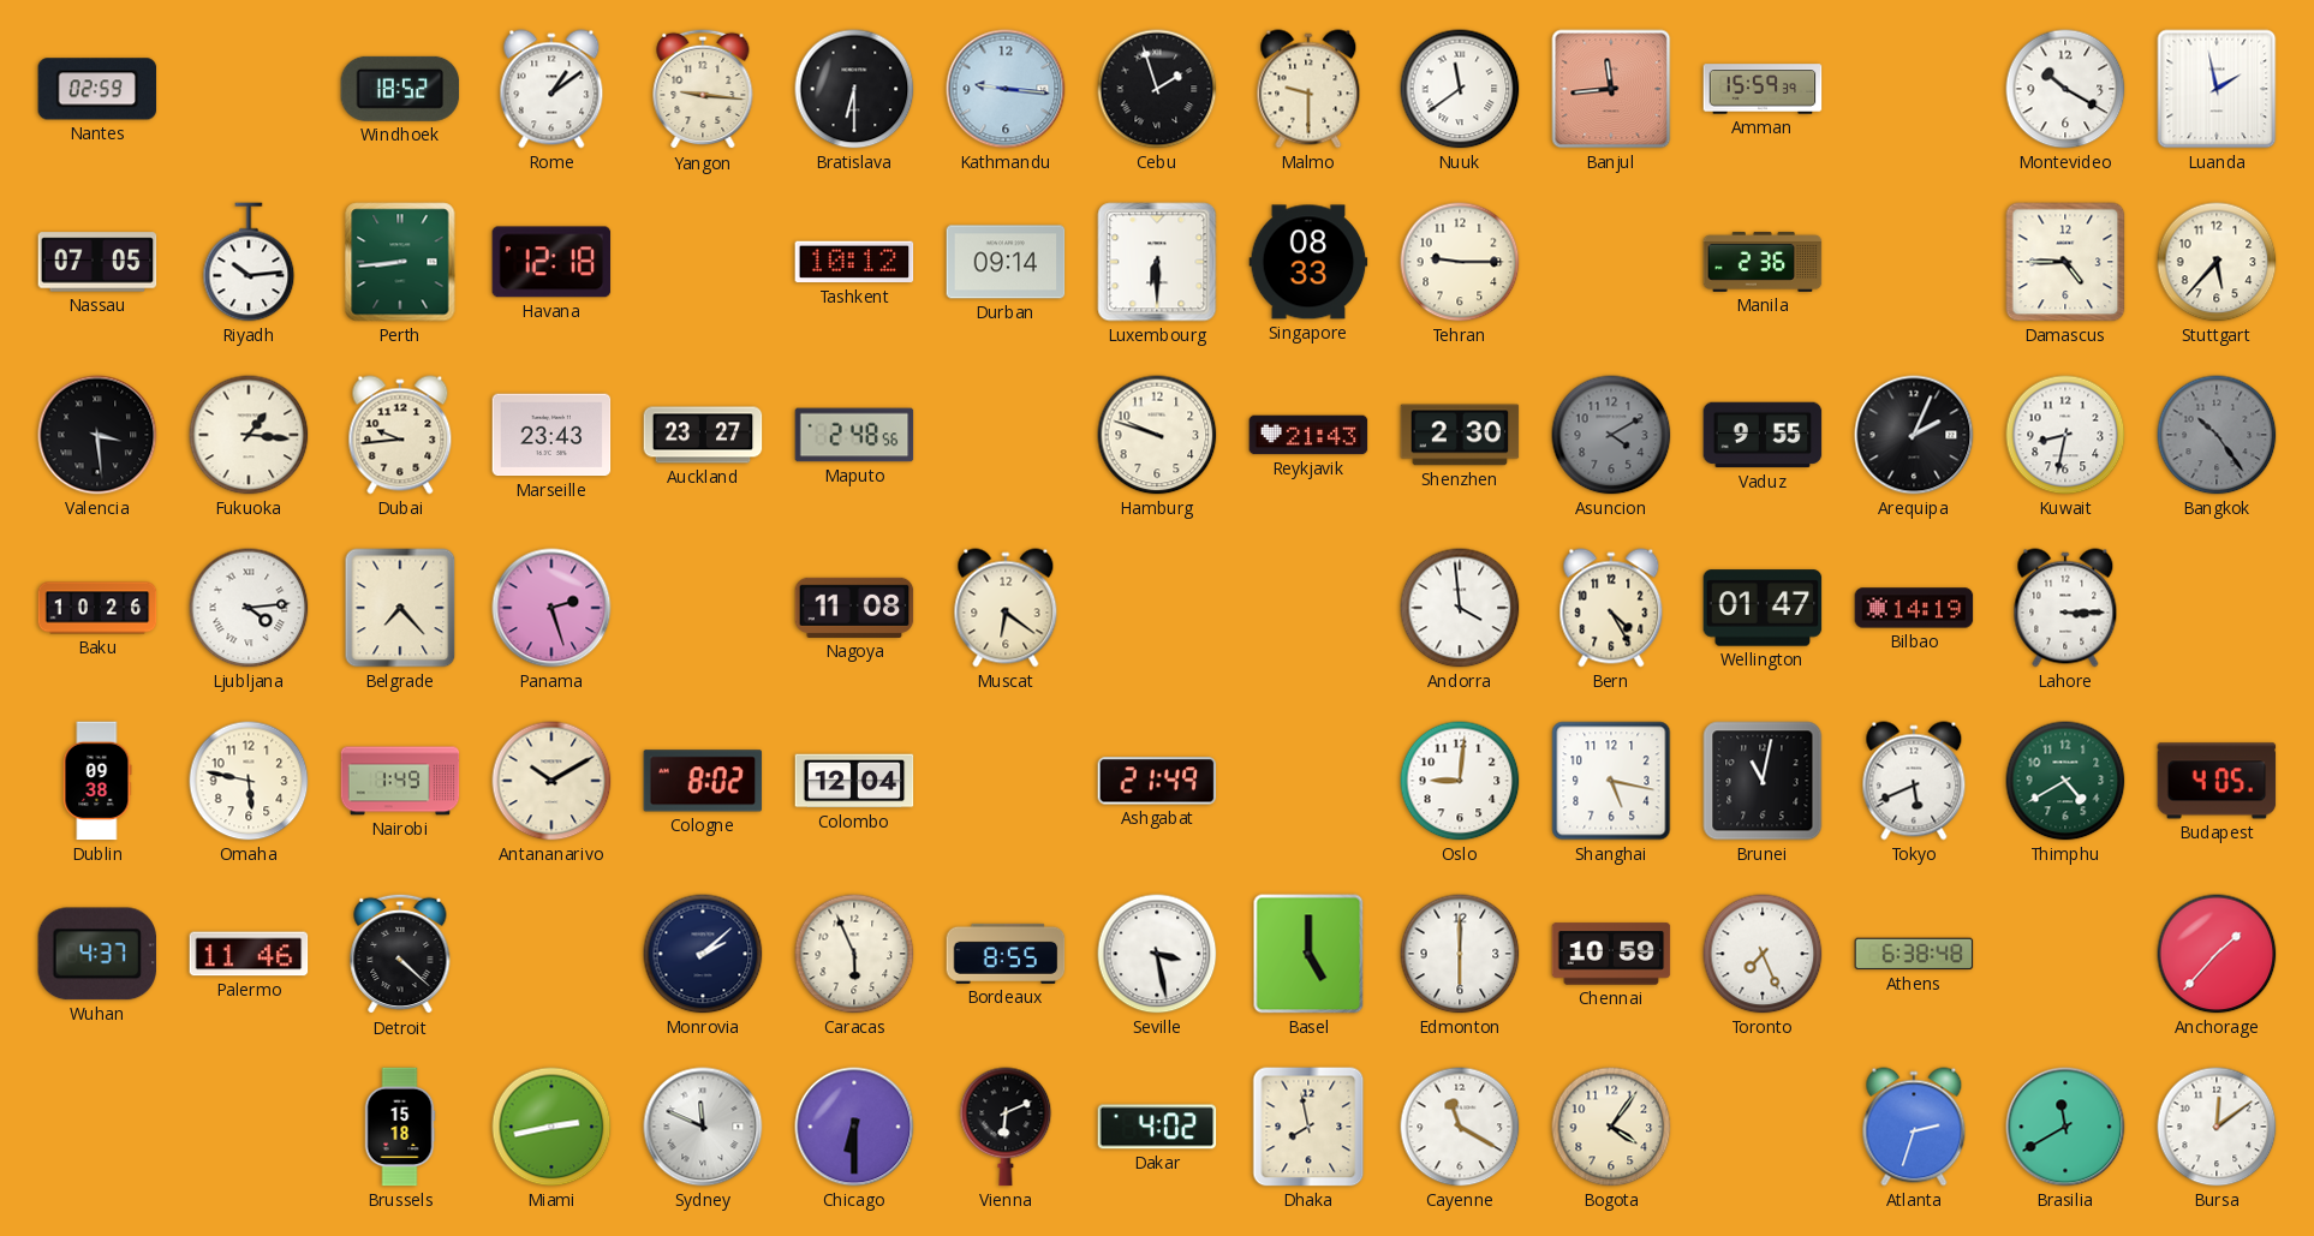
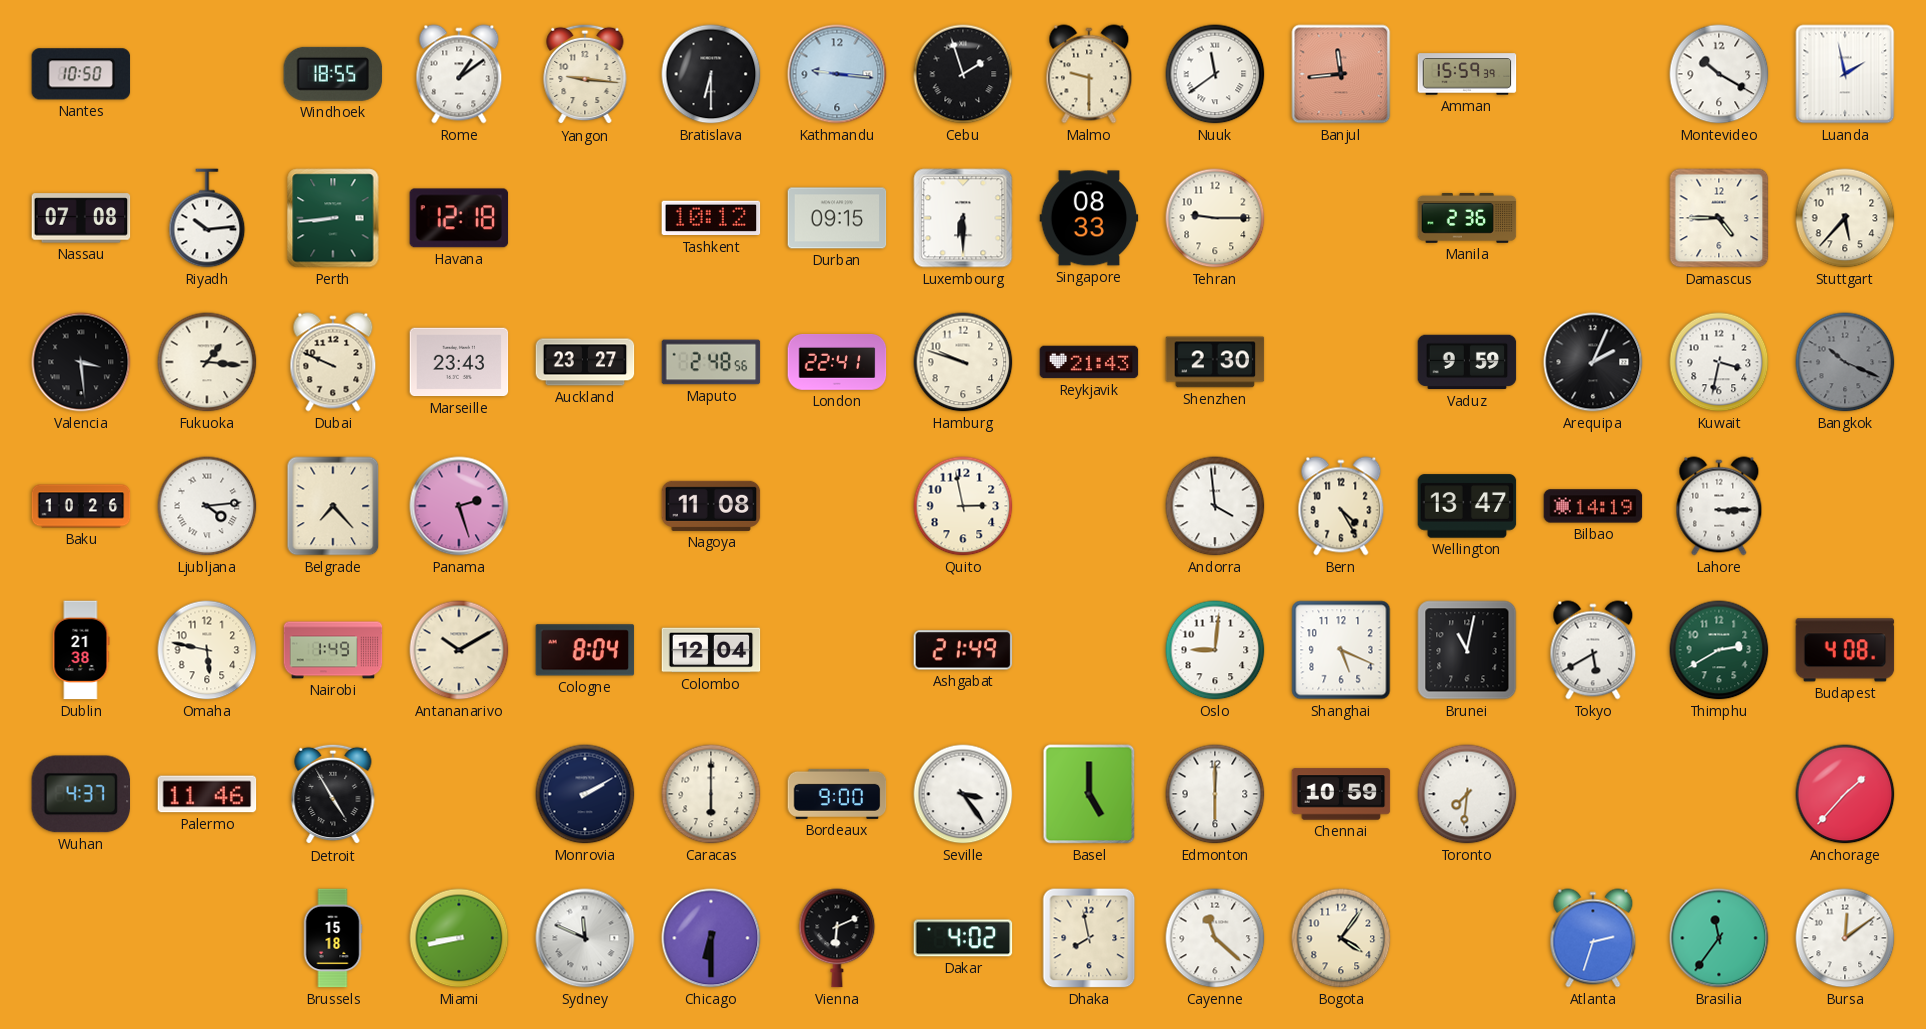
Nantes: 02:59 -> 10:50 (81, 74)
Windhoek: 18:52 -> 18:55 (333, 74)
Nassau: 07:05 -> 07:08 (81, 218)
Durban: 09:14 -> 09:15 (837, 218)
Dubai: 9:44 -> 9:49 (333, 362)
London: none -> 22:41 (837, 363)
Asuncion: 4:10 -> none (1611, 435)
Vaduz: 9:55 -> 9:59 (1467, 362)
Kuwait: 8:32 -> 3:32 (1719, 362)
Bangkok: 10:24 -> 10:19 (1845, 362)
Muscat: 6:21 -> none (1006, 608)
Quito: none -> 2:58 (963, 506)
Wellington: 01:47 -> 13:47 (1467, 506)
Dublin: 09:38 -> 21:38 (81, 650)
Cologne: 8:02 -> 8:04 (585, 650)
Shanghai: 5:17 -> 5:19 (1341, 650)
Tokyo: 5:41 -> 5:40 (1593, 650)
Thimphu: 4:40 -> 2:40 (1719, 650)
Budapest: 4:05 -> 4:08 (1845, 650)
Detroit: 4:22 -> 4:55 (333, 794)
Monrovia: 2:08 -> 2:10 (585, 794)
Caracas: 5:56 -> 6:00 (711, 794)
Bordeaux: 8:55 -> 9:00 (837, 794)
Seville: 3:28 -> 3:24 (963, 794)
Toronto: 7:26 -> 7:31 (1467, 794)
Athens: 6:38 -> none (1914, 954)
Miami: 2:43 -> 8:43 (459, 938)
Cayenne: 11:20 -> 11:22 (1215, 938)
Brasilia: 11:40 -> 11:36 (1719, 938)
